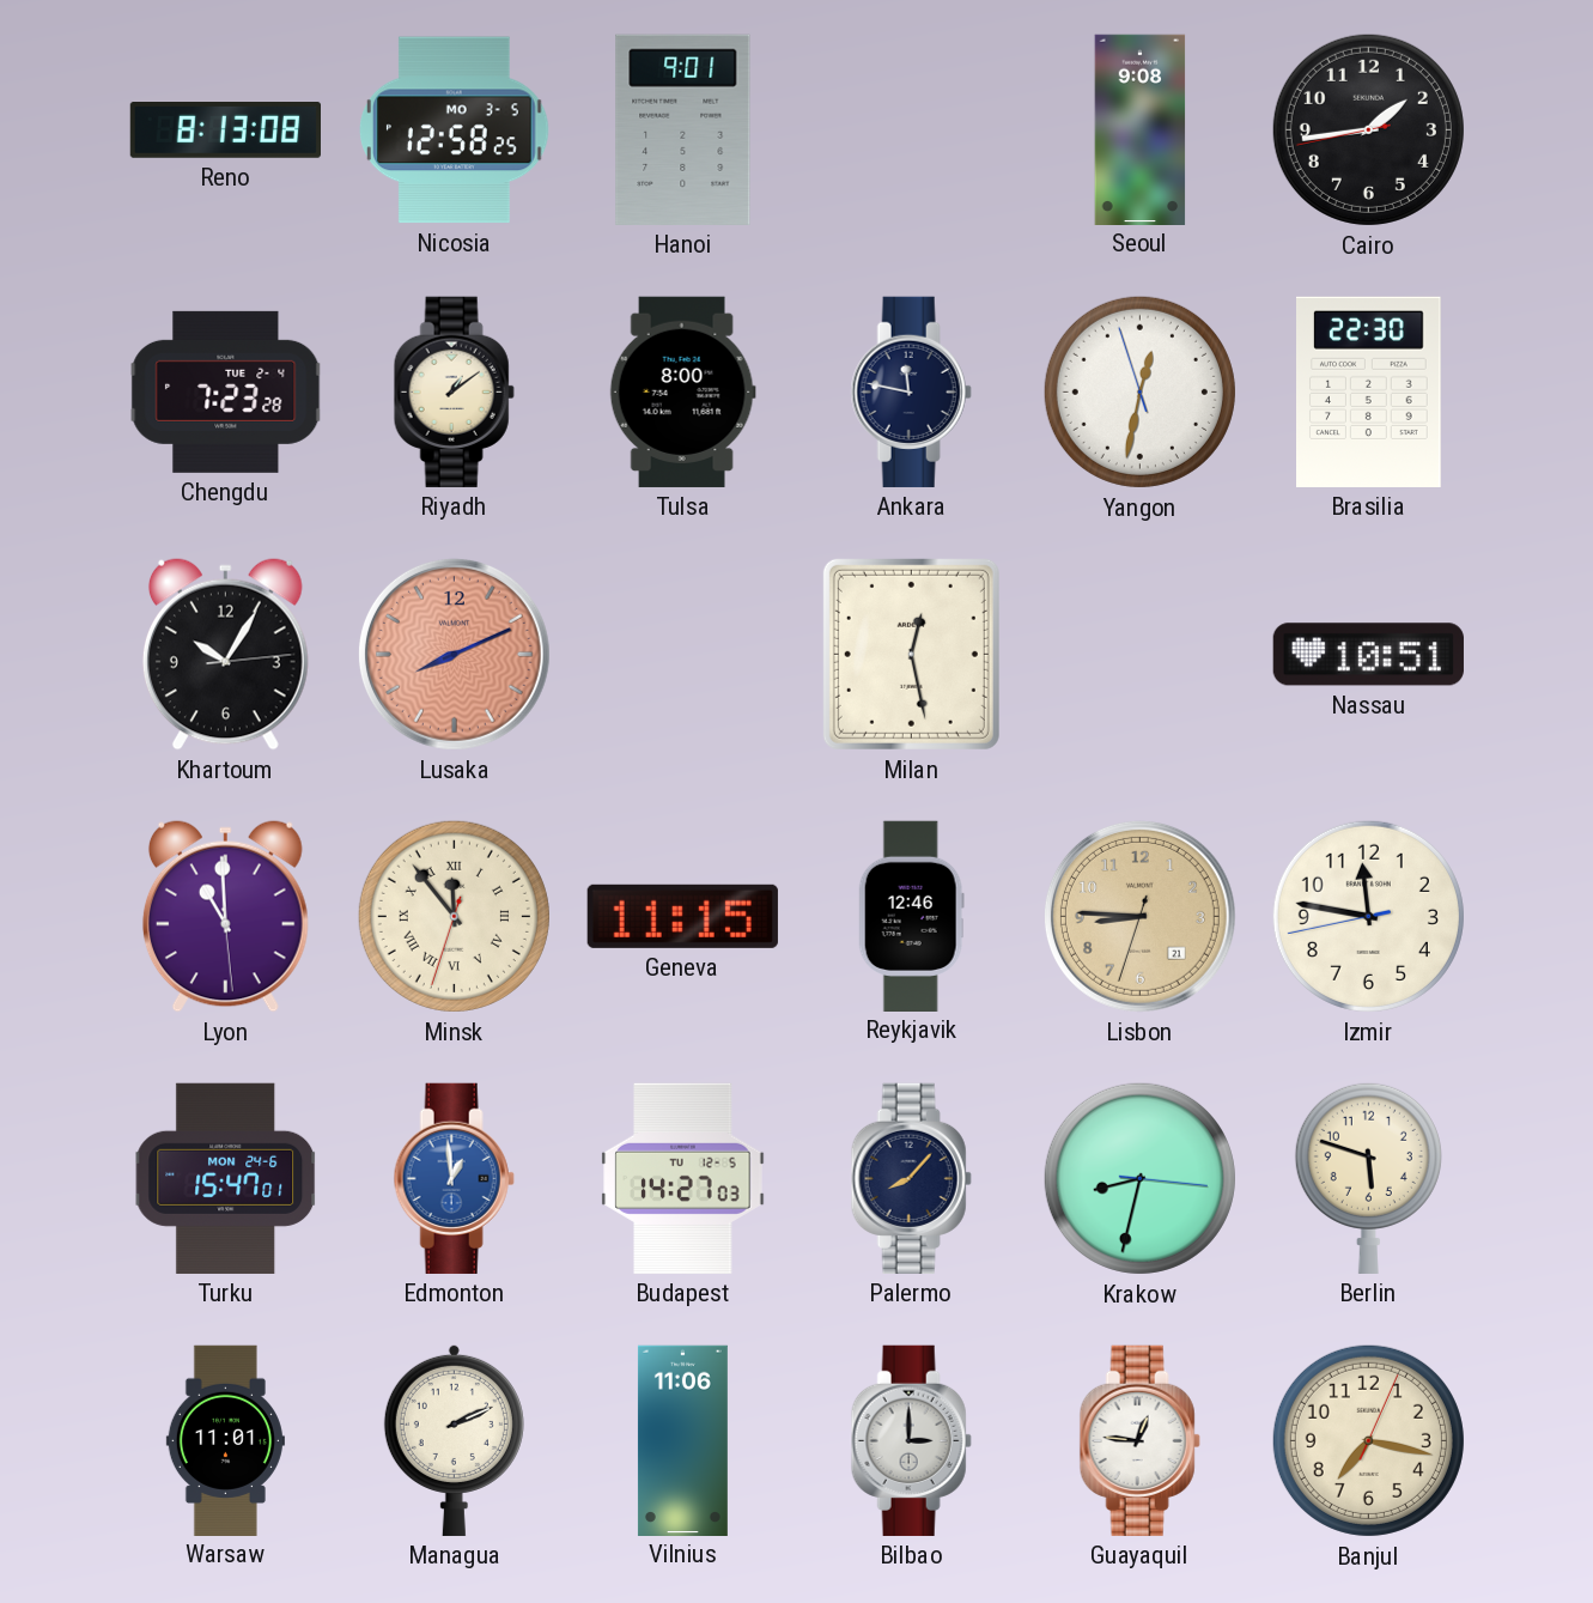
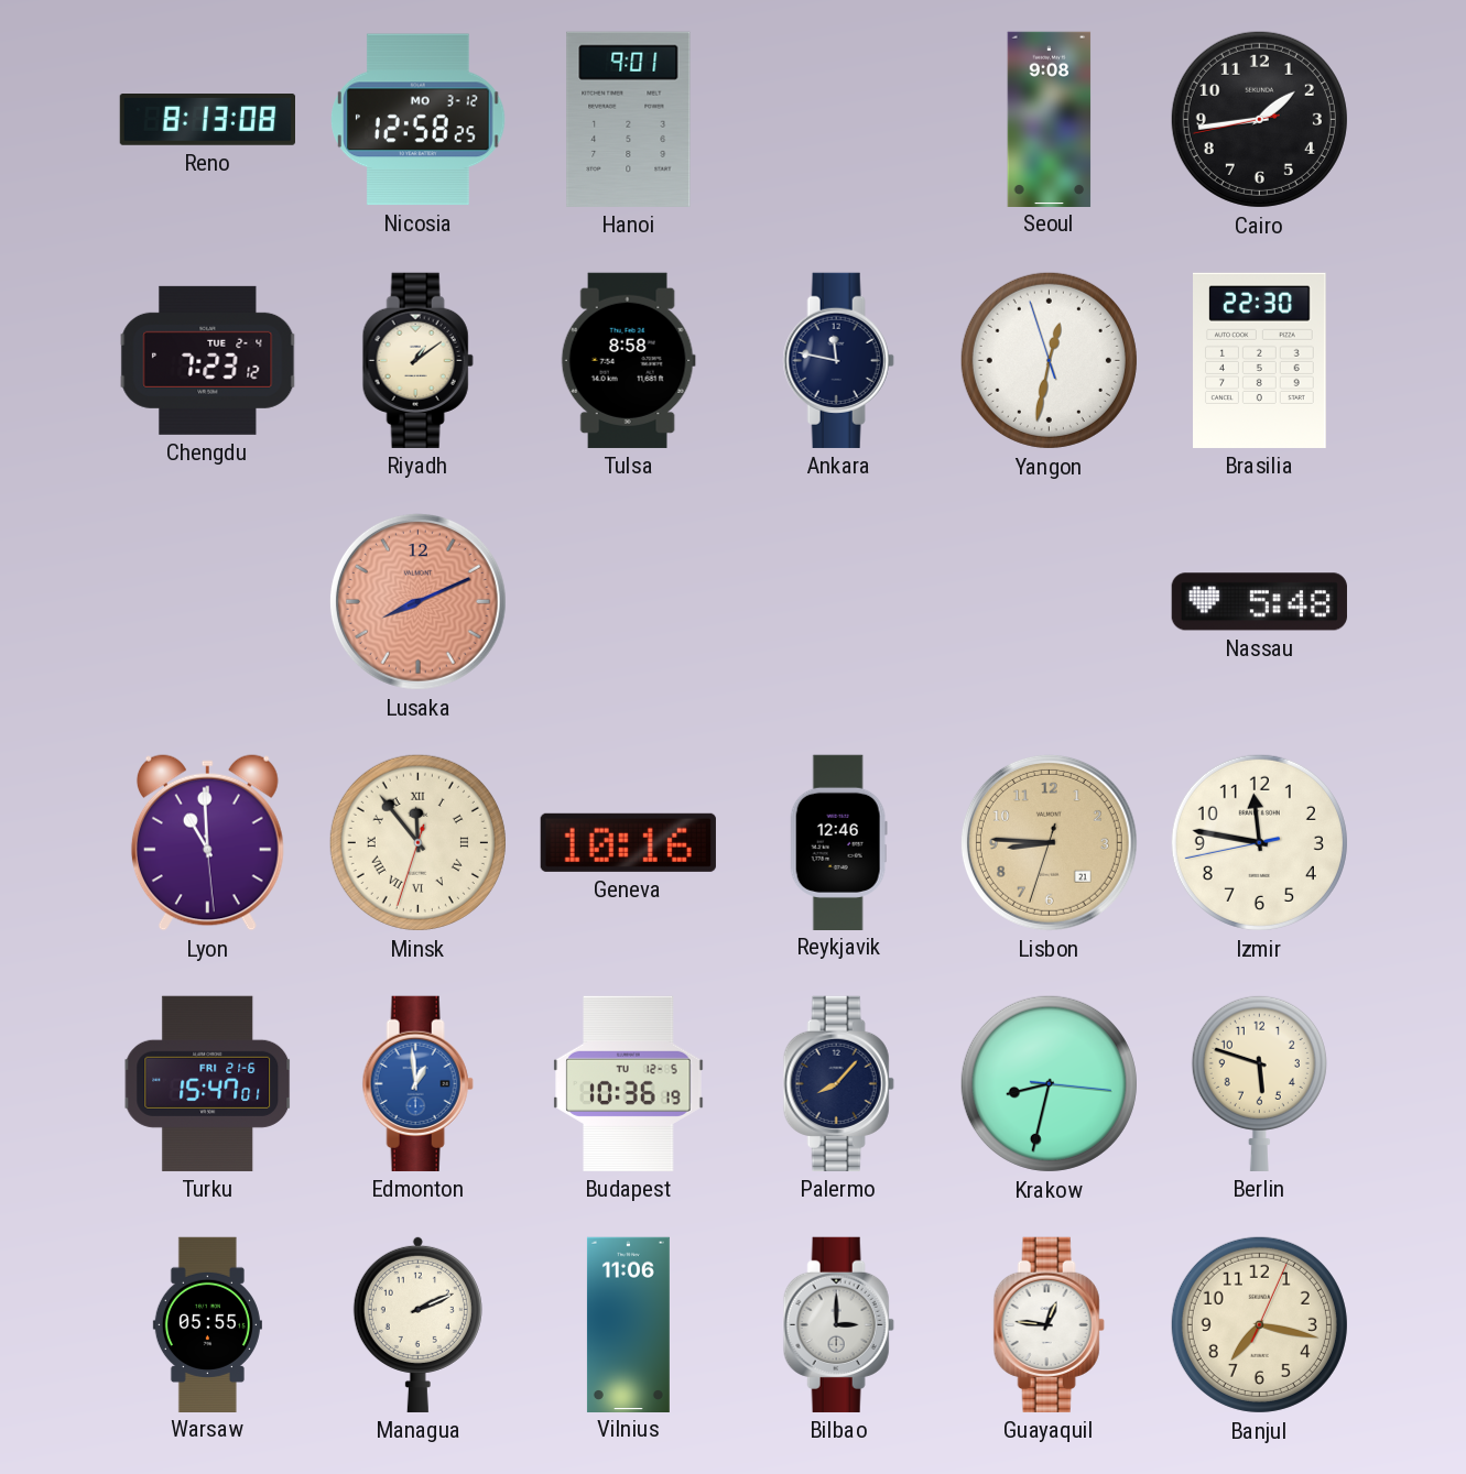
Nicosia date: MO 3-5 -> MO 3-12 (419, 120)
Chengdu: 7:23:28 -> 7:23:12 (208, 360)
Tulsa: 8:00 -> 8:58 (628, 360)
Khartoum: 10:05 -> none (225, 655)
Milan: 12:28 -> none (911, 654)
Nassau: 10:51 -> 5:48 (1259, 602)
Geneva: 11:15 -> 10:16 (628, 842)
Turku date: MON 24-6 -> FRI 21-6 (208, 1083)
Budapest: 14:27 -> 10:36 (629, 1083)
Warsaw: 11:01 -> 05:55 (207, 1324)
